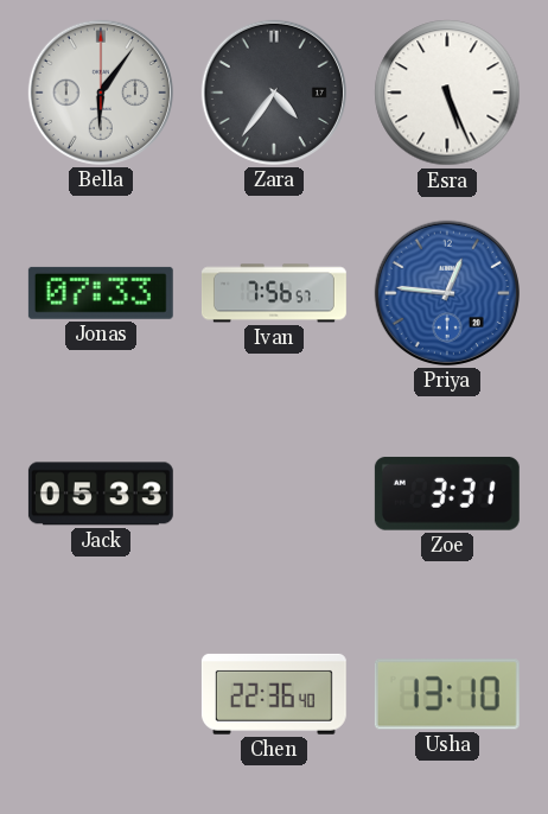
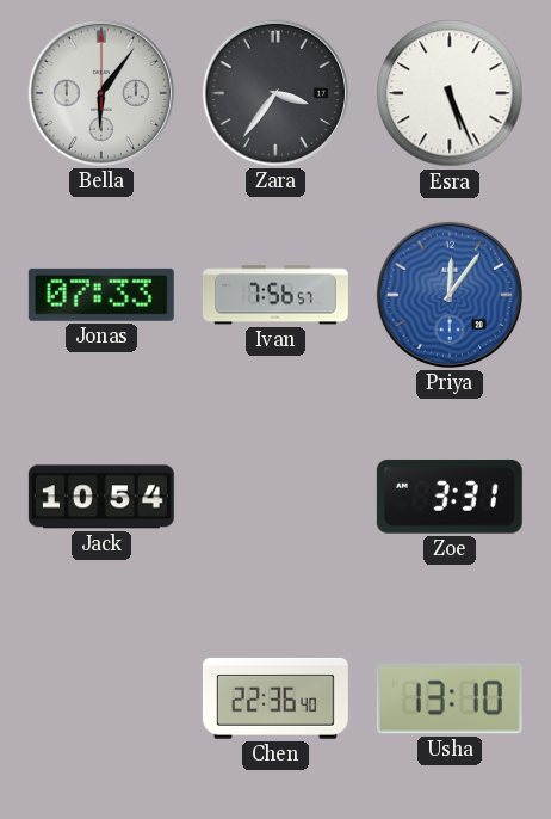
Zara: 4:36 -> 3:36 (275, 93)
Priya: 12:46 -> 12:06 (450, 295)
Jack: 05:33 -> 10:54 (101, 497)
